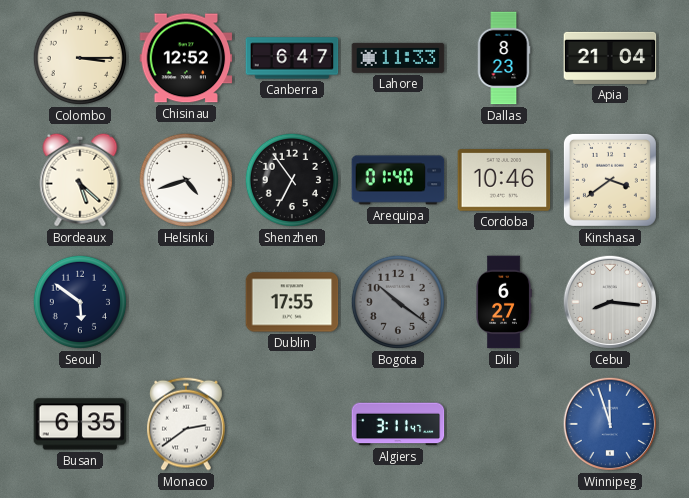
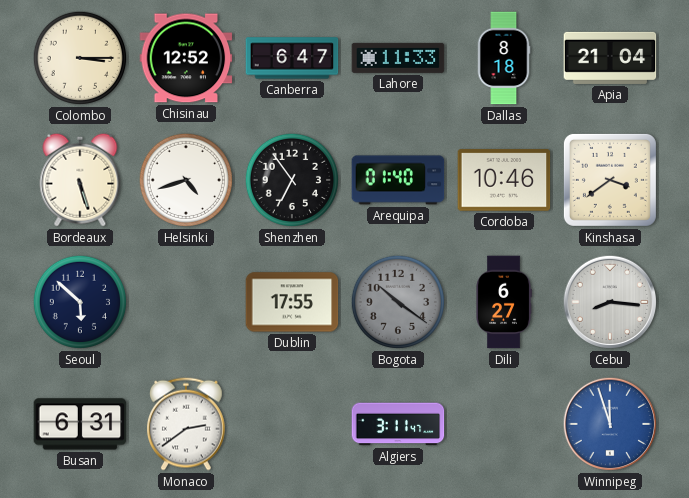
Dallas: 8:23 -> 8:18 (504, 58)
Bordeaux: 5:22 -> 5:27 (80, 180)
Seoul: 5:51 -> 5:52 (80, 302)
Busan: 6:35 -> 6:31 (80, 424)
